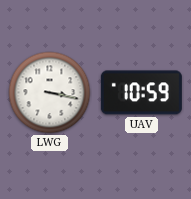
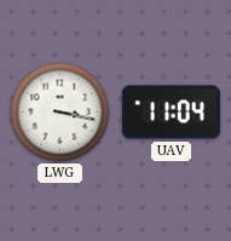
UAV: 10:59 -> 11:04 (171, 113)
